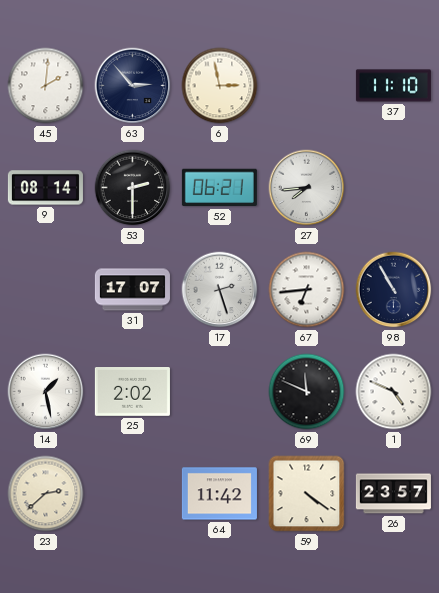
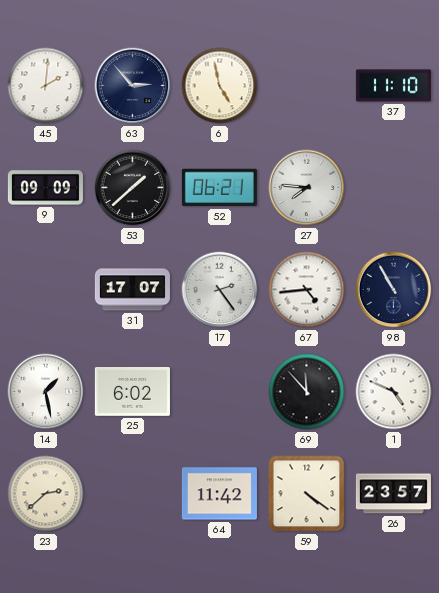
6: 2:58 -> 4:58 (220, 86)
9: 08:14 -> 09:09 (45, 188)
53: 2:30 -> 1:38 (133, 188)
27: 7:44 -> 7:46 (307, 188)
17: 2:27 -> 2:24 (220, 290)
67: 6:44 -> 4:44 (307, 290)
25: 2:02 -> 6:02 (132, 392)
69: 11:49 -> 11:53 (307, 392)
